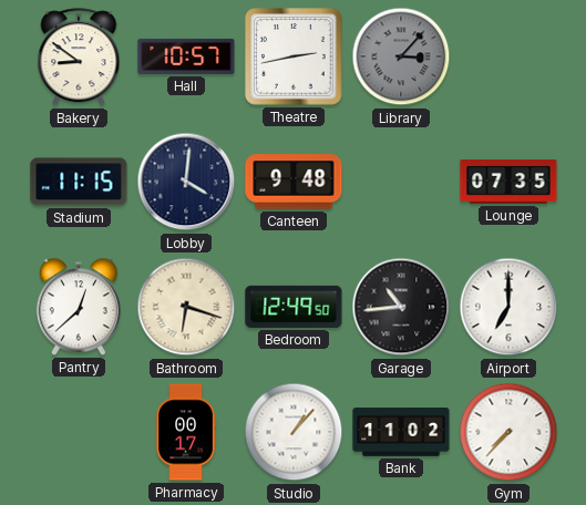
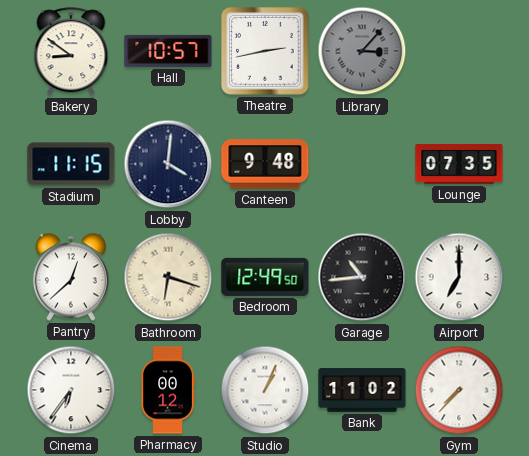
Cinema: none -> 6:36 (71, 390)
Pharmacy: 00:17 -> 00:12 (168, 390)
Studio: 1:07 -> 1:04 (265, 390)
